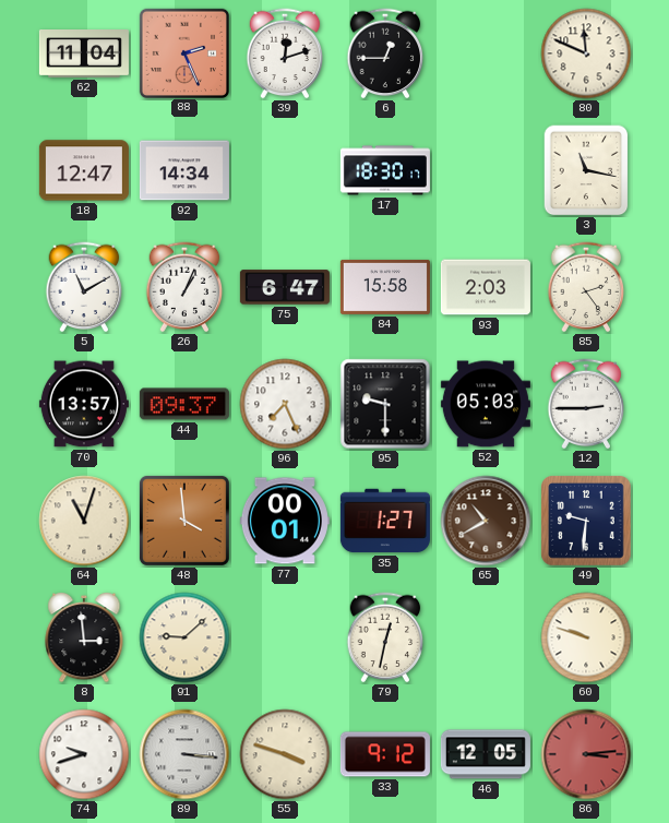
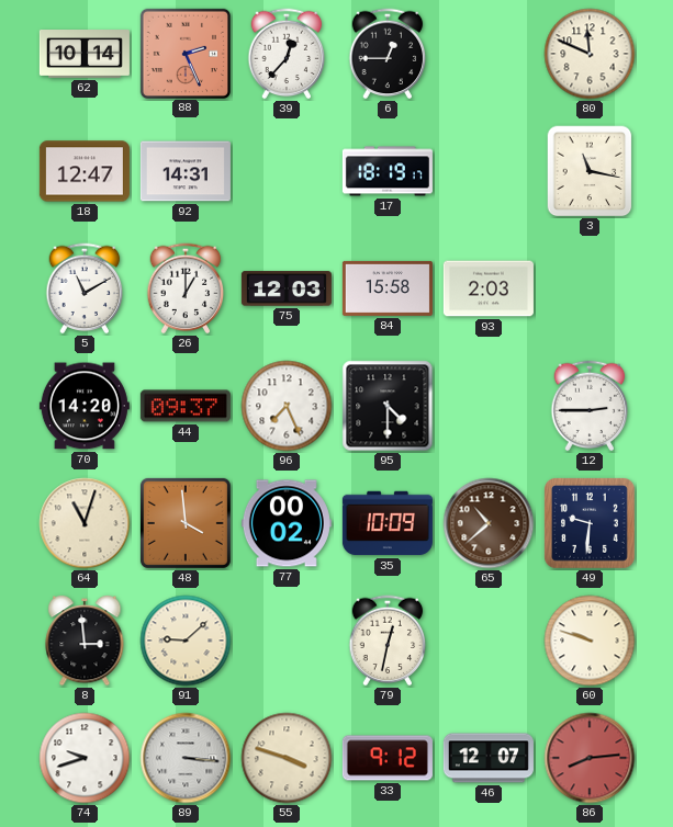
62: 11:04 -> 10:14 (85, 55)
39: 12:12 -> 12:37 (287, 54)
92: 14:34 -> 14:31 (186, 171)
17: 18:30 -> 18:19 (388, 171)
26: 1:04 -> 1:00 (186, 288)
75: 6:47 -> 12:03 (287, 288)
85: 2:24 -> none (586, 287)
70: 13:57 -> 14:20 (85, 406)
95: 9:30 -> 4:30 (388, 406)
52: 05:03 -> none (486, 404)
77: 00:01 -> 00:02 (287, 523)
35: 1:27 -> 10:09 (388, 523)
65: 10:40 -> 10:38 (489, 523)
46: 12:05 -> 12:07 (489, 758)
86: 3:14 -> 8:14 (590, 758)
